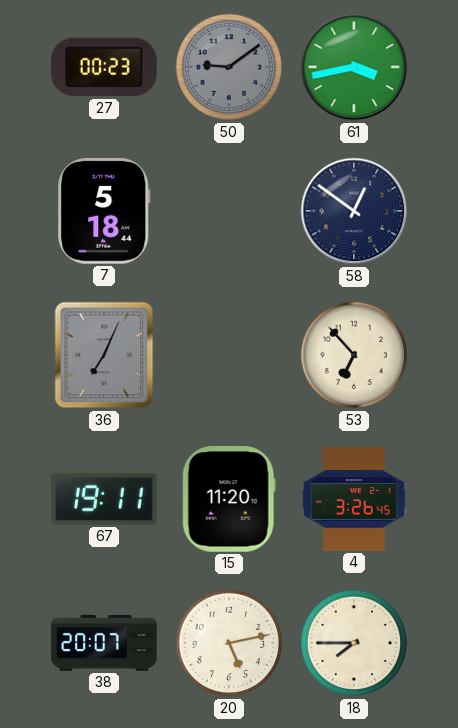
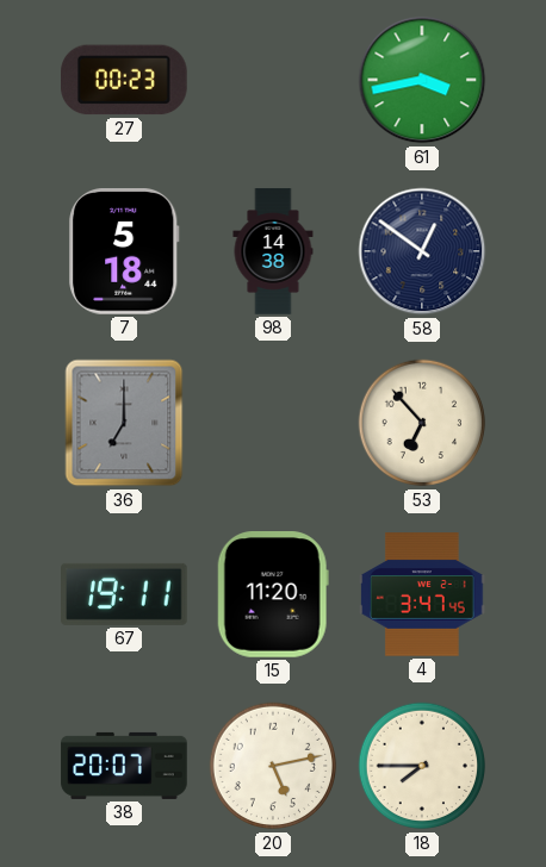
50: 9:09 -> none (229, 67)
98: none -> 14:38 (273, 251)
36: 7:04 -> 7:00 (124, 423)
4: 3:26 -> 3:47 (422, 594)
